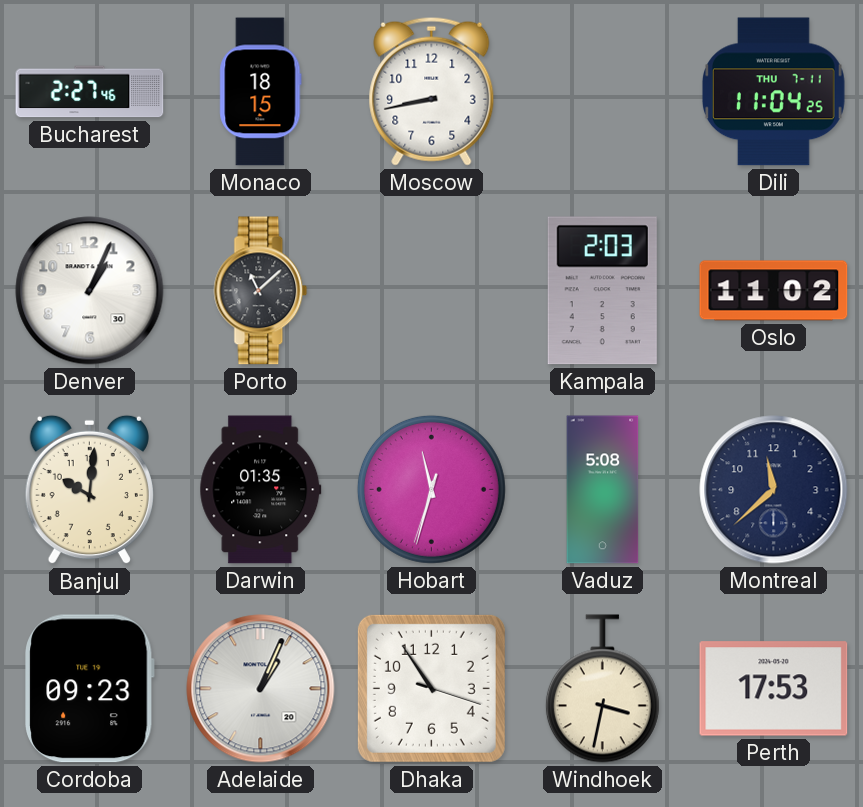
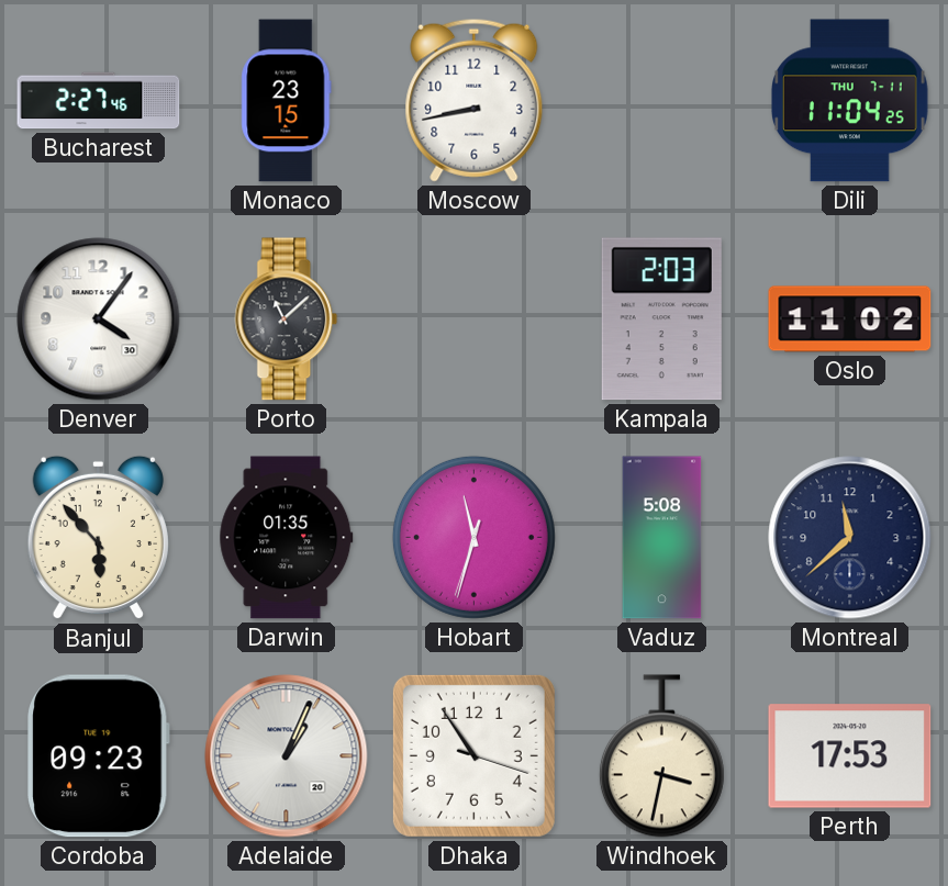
Monaco: 18:15 -> 23:15 (287, 101)
Denver: 1:04 -> 4:06 (99, 319)
Banjul: 10:01 -> 5:53 (98, 538)
